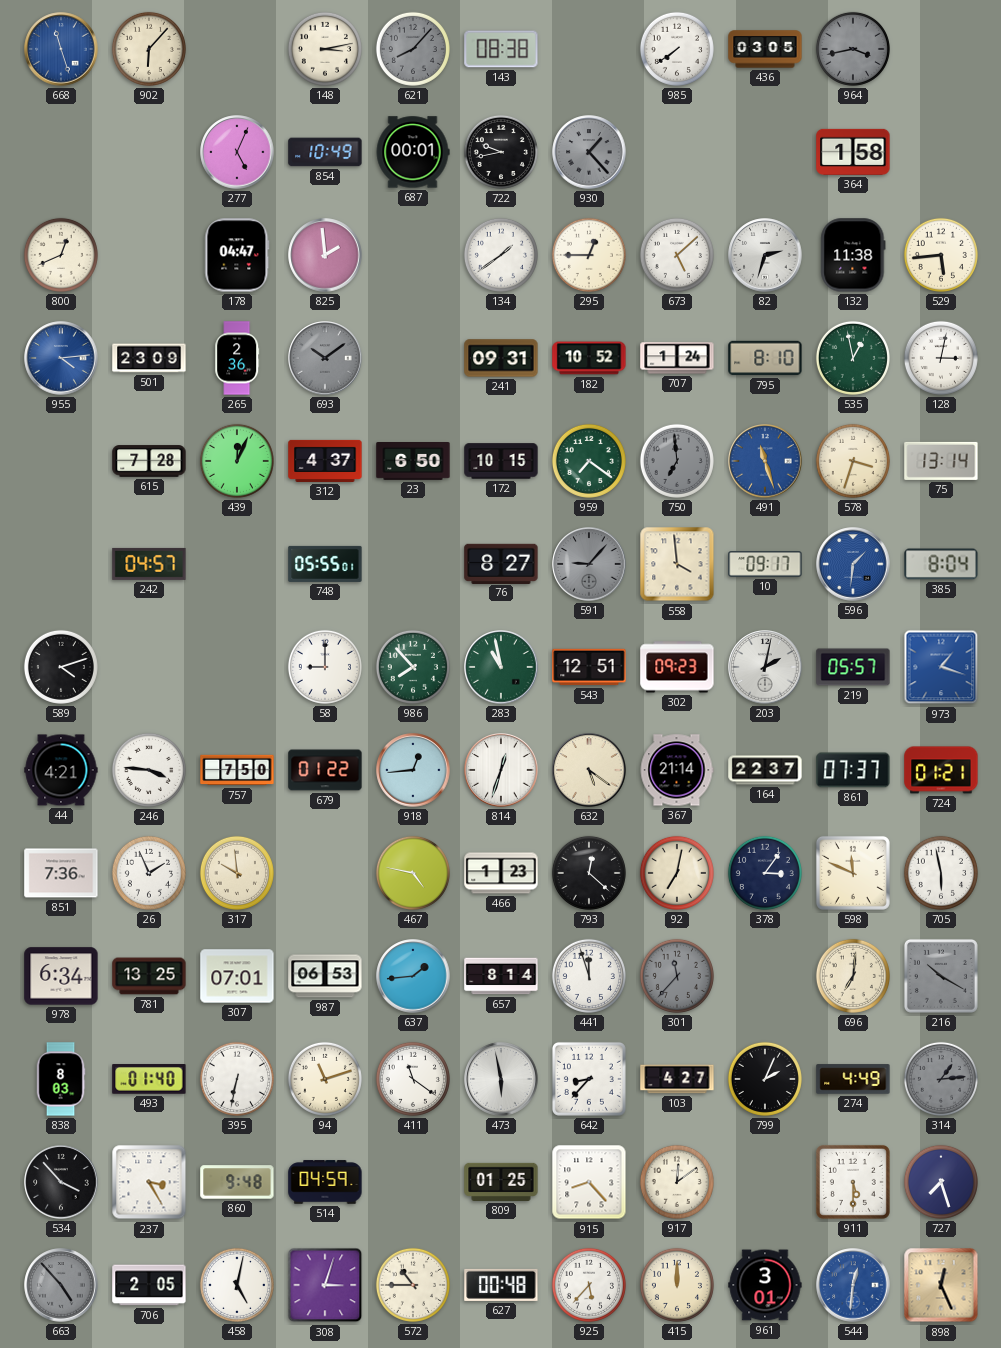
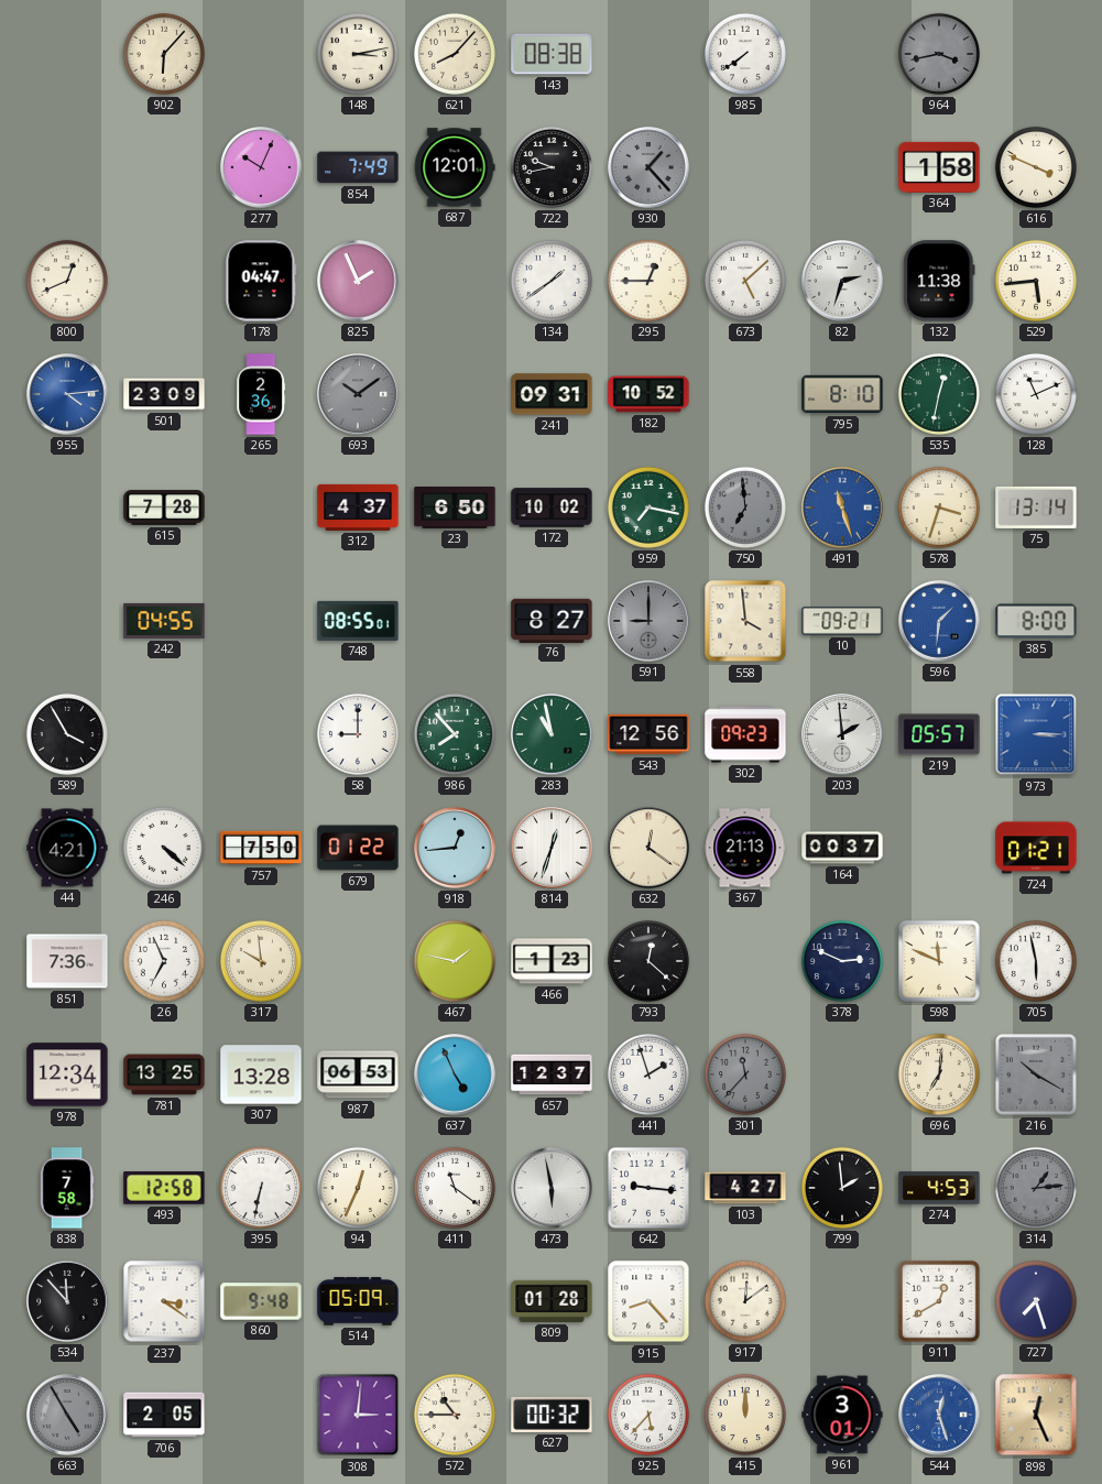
668: 11:27 -> none (61, 49)
621 dial: grey -> cream (455, 54)
436: 03:05 -> none (765, 49)
277: 5:04 -> 10:04 (261, 167)
854: 10:49 -> 7:49 (358, 167)
687: 00:01 -> 12:01 (455, 167)
616: none -> 3:49 (1036, 167)
825: 1:59 -> 1:56 (358, 281)
707: 1:24 -> none (677, 358)
535: 12:58 -> 12:32 (939, 394)
128: 3:02 -> 11:11 (1036, 394)
439: 12:04 -> none (237, 461)
172: 10:15 -> 10:02 (552, 508)
959: 7:21 -> 7:17 (648, 508)
242: 04:57 -> 04:55 (164, 621)
748: 05:55 -> 08:55 (358, 621)
591: 9:07 -> 9:00 (648, 621)
10: 09:17 -> 09:21 (842, 622)
385: 8:04 -> 8:00 (1036, 621)
589: 4:12 -> 3:55 (67, 734)
543: 12:51 -> 12:56 (648, 734)
203: 2:02 -> 1:59 (842, 734)
973: 1:18 -> 3:15 (1036, 734)
246: 3:46 -> 4:22 (164, 848)
632: 5:21 -> 12:21 (648, 848)
367: 21:14 -> 21:13 (745, 848)
164: 22:37 -> 00:37 (842, 848)
861: 07:37 -> none (853, 770)
26: 1:56 -> 6:56 (164, 961)
467: 4:47 -> 1:47 (455, 961)
92: 7:02 -> none (677, 873)
378: 3:06 -> 2:49 (842, 961)
978: 6:34 -> 12:34 (67, 1074)
307: 07:01 -> 13:28 (261, 1074)
637: 1:44 -> 4:56 (455, 1074)
657: 8:14 -> 12:37 (552, 1074)
441: 11:57 -> 1:57 (648, 1074)
838: 8:03 -> 7:58 (67, 1188)
493: 01:40 -> 12:58 (164, 1188)
94: 11:12 -> 12:34 (358, 1188)
642: 8:37 -> 9:16 (648, 1188)
799: 2:04 -> 1:59 (842, 1188)
274: 4:49 -> 4:53 (939, 1188)
534: 3:53 -> 11:53 (67, 1301)
237: 3:25 -> 3:21 (164, 1301)
514: 04:59 -> 05:09 (358, 1301)
809: 01:25 -> 01:28 (552, 1301)
911: 5:30 -> 12:40 (939, 1301)
663: 4:53 -> 4:55 (67, 1415)
458: 5:02 -> none (237, 1285)
308: 3:03 -> 3:01 (358, 1415)
627: 00:48 -> 00:32 (552, 1415)
544: 12:31 -> 12:27 (939, 1415)
